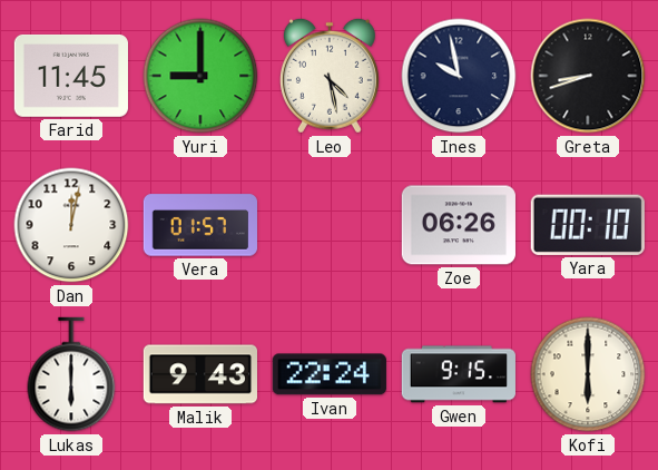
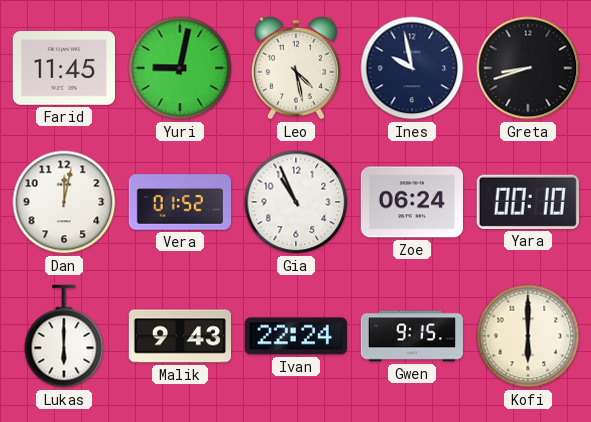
Yuri: 9:00 -> 9:02 (180, 68)
Vera: 01:57 -> 01:52 (179, 202)
Gia: none -> 10:56 (296, 202)
Zoe: 06:26 -> 06:24 (412, 202)
